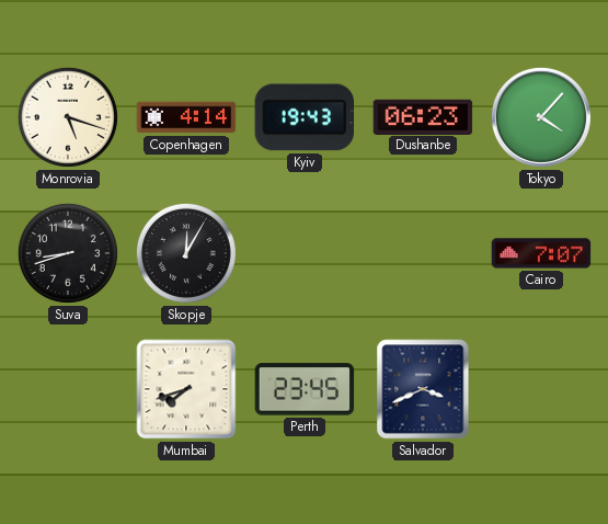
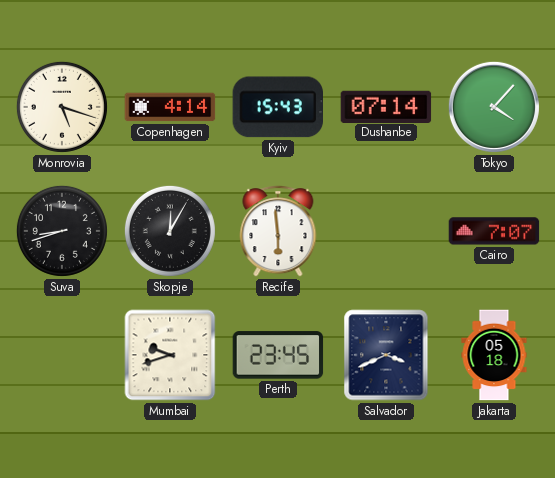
Kyiv: 19:43 -> 15:43 (277, 107)
Dushanbe: 06:23 -> 07:14 (386, 106)
Recife: none -> 5:59 (278, 231)
Mumbai: 7:42 -> 9:42 (170, 355)
Jakarta: none -> 05:18 (494, 355)
